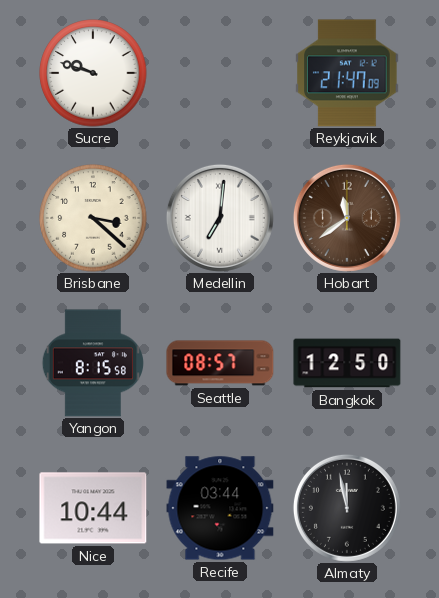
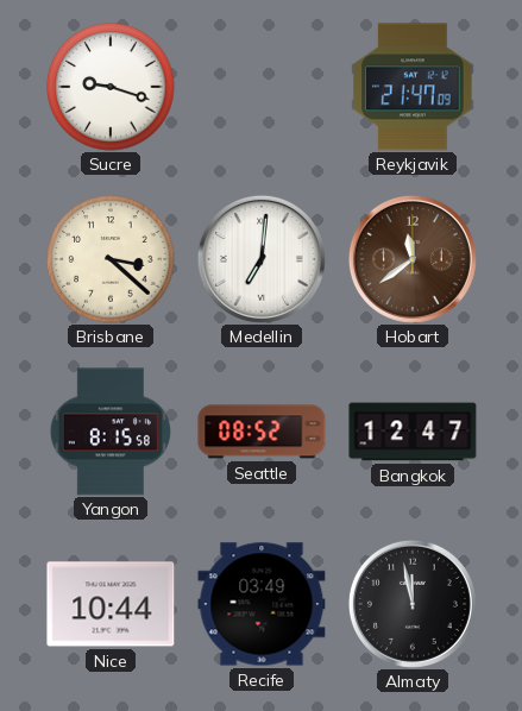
Sucre: 9:48 -> 9:18 (111, 87)
Seattle: 08:57 -> 08:52 (262, 432)
Bangkok: 12:50 -> 12:47 (413, 432)
Recife: 03:44 -> 03:49 (262, 604)
